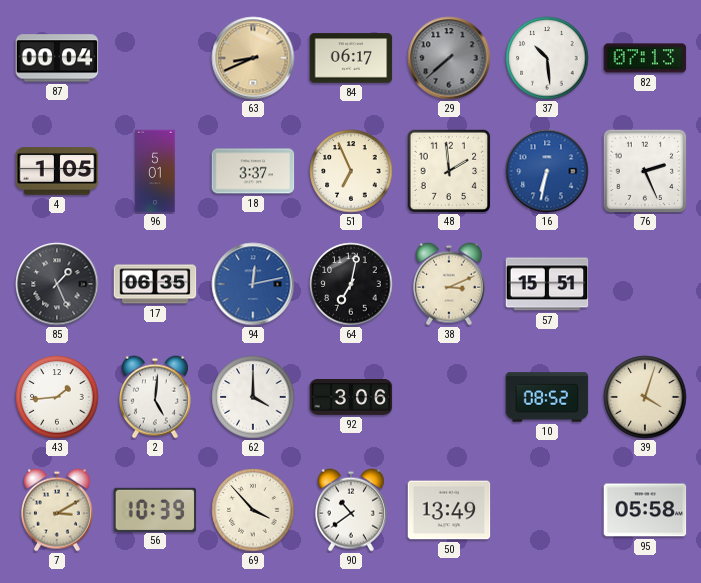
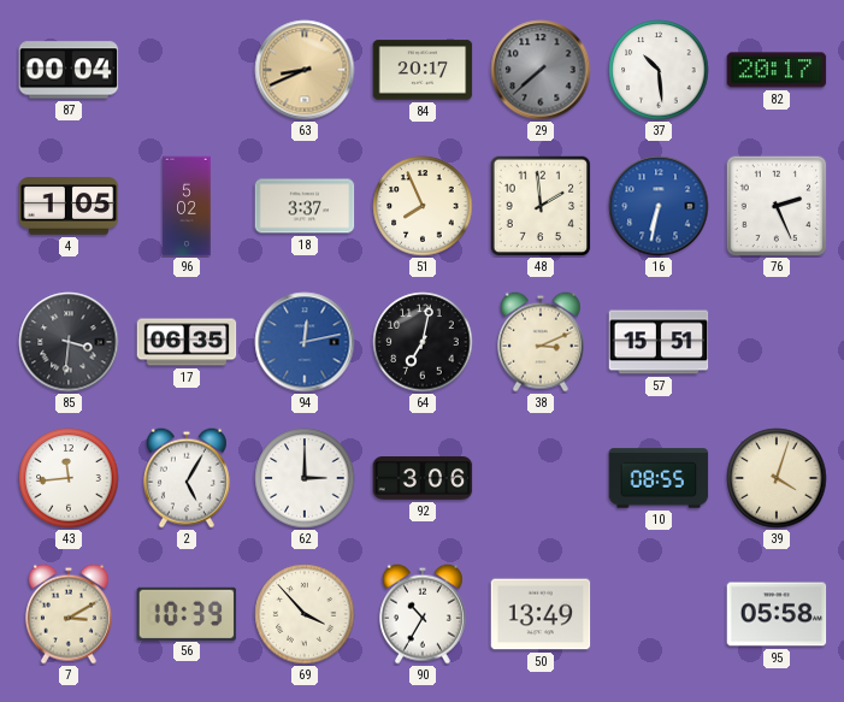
84: 06:17 -> 20:17 (423, 70)
82: 07:13 -> 20:17 (777, 70)
96: 5:01 -> 5:02 (187, 206)
51: 6:56 -> 7:56 (423, 206)
85: 1:26 -> 3:31 (69, 342)
43: 1:44 -> 11:44 (69, 478)
2: 5:01 -> 5:05 (187, 478)
62: 4:00 -> 3:00 (305, 478)
10: 08:52 -> 08:55 (659, 478)
90: 10:39 -> 10:35 (423, 614)
